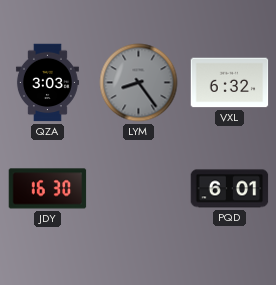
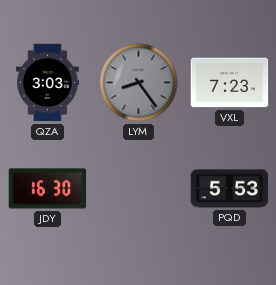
VXL: 6:32 -> 7:23 (230, 83)
PQD: 6:01 -> 5:53 (230, 189)
